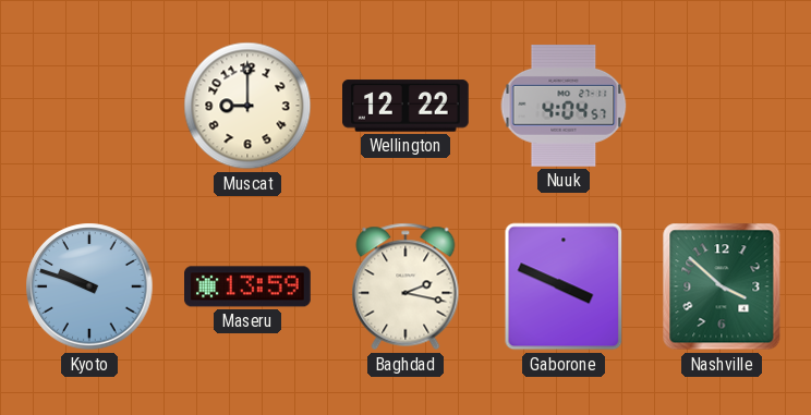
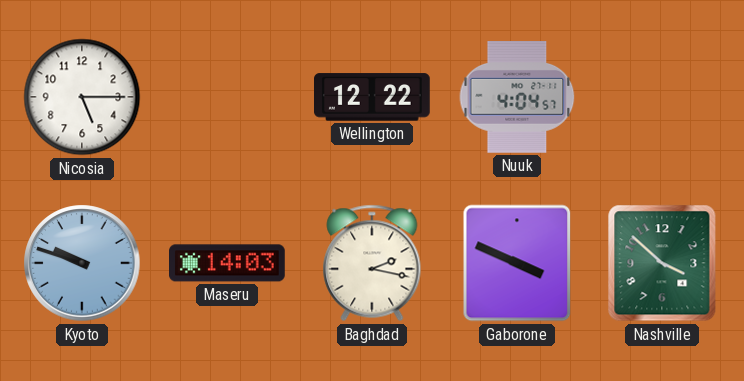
Nicosia: none -> 5:15 (82, 97)
Muscat: 9:00 -> none (247, 106)
Maseru: 13:59 -> 14:03 (228, 263)
